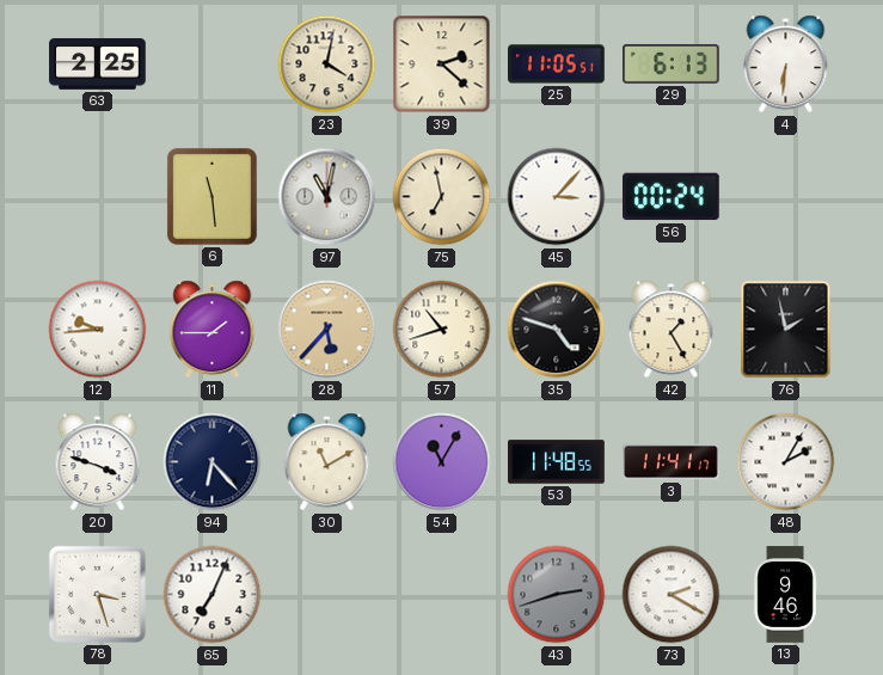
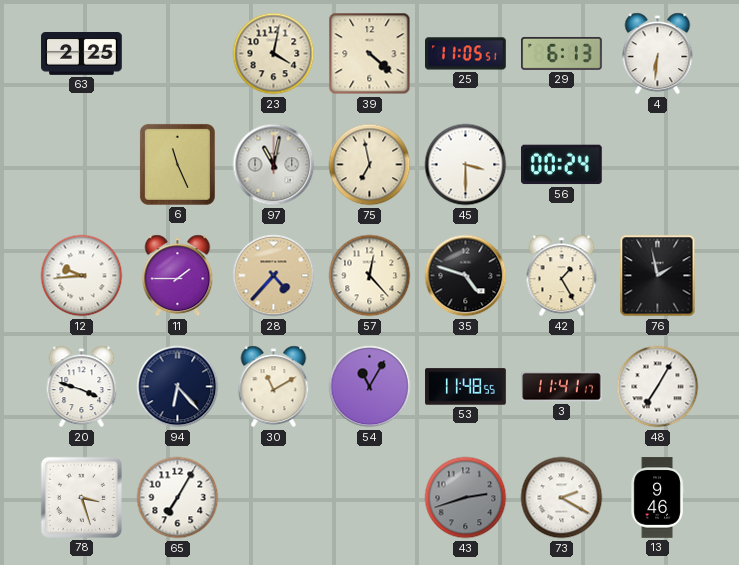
39: 2:22 -> 4:22 (370, 54)
6: 11:29 -> 11:26 (177, 164)
45: 3:07 -> 3:30 (466, 165)
28: 5:37 -> 4:37 (274, 276)
57: 10:42 -> 12:23 (370, 276)
48: 2:05 -> 7:05 (658, 387)
65: 7:04 -> 7:05 (178, 498)
